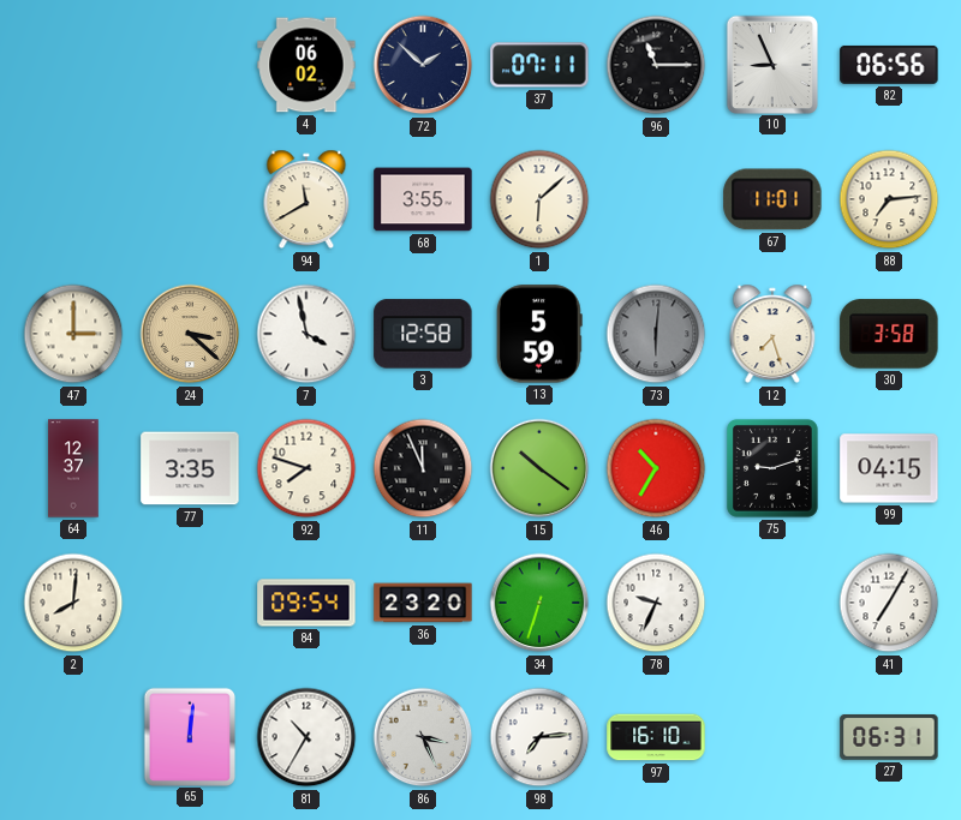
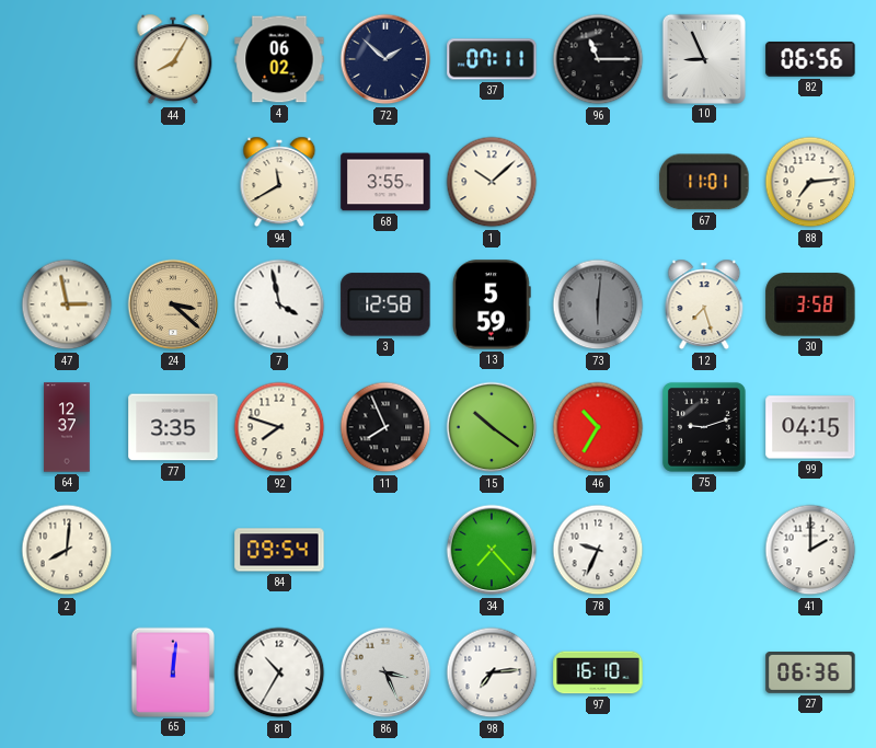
44: none -> 8:05 (173, 59)
1: 6:08 -> 10:08 (492, 182)
47: 3:00 -> 2:58 (67, 304)
11: 11:56 -> 7:56 (385, 427)
36: 23:20 -> none (423, 603)
34: 6:33 -> 7:23 (492, 550)
41: 7:05 -> 2:00 (810, 550)
27: 06:31 -> 06:36 (810, 674)
